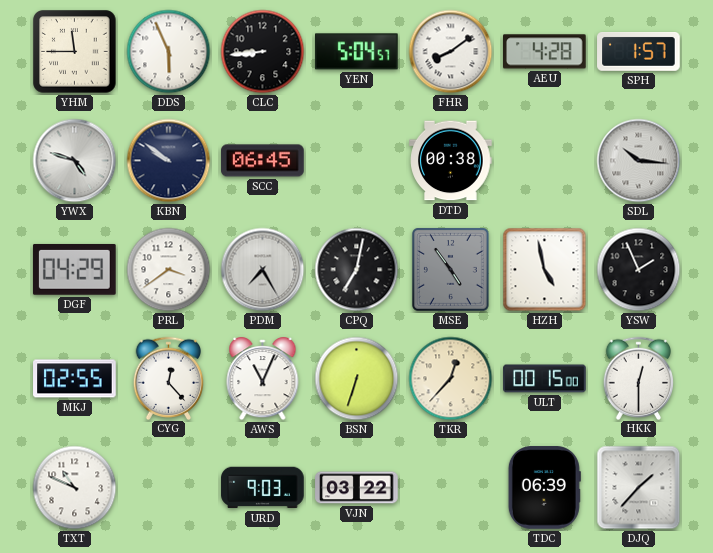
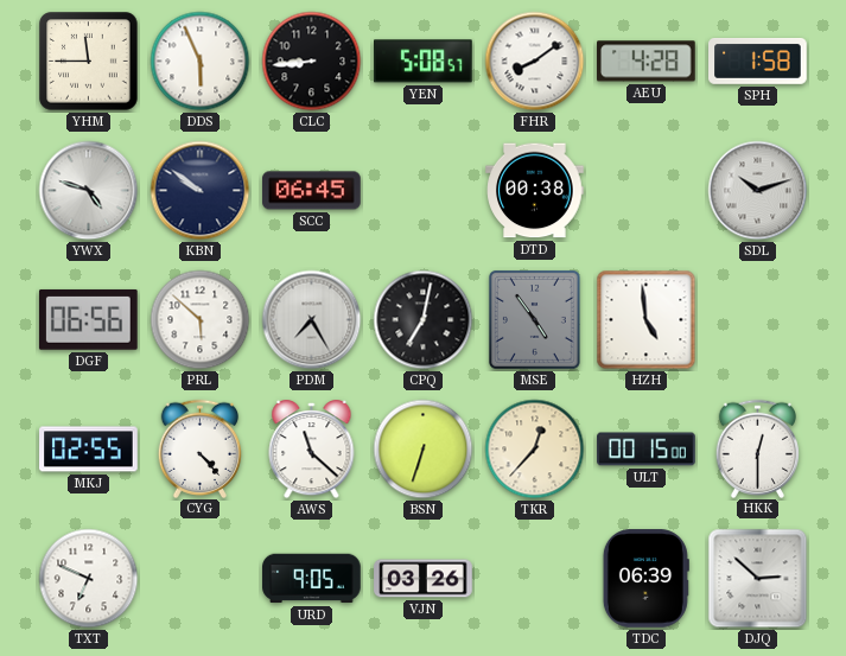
YEN: 5:04 -> 5:08 (424, 62)
SPH: 1:57 -> 1:58 (758, 62)
SDL: 10:16 -> 10:12 (758, 191)
DGF: 04:29 -> 06:56 (88, 319)
PRL: 3:39 -> 5:52 (201, 320)
HZH: 4:58 -> 4:59 (647, 320)
YSW: 1:56 -> none (639, 270)
CYG: 12:23 -> 4:23 (201, 448)
AWS: 11:04 -> 11:22 (312, 451)
TXT: 10:49 -> 6:49 (89, 579)
URD: 9:03 -> 9:05 (312, 579)
VJN: 03:22 -> 03:26 (424, 579)
DJQ: 1:37 -> 2:52 (758, 579)
